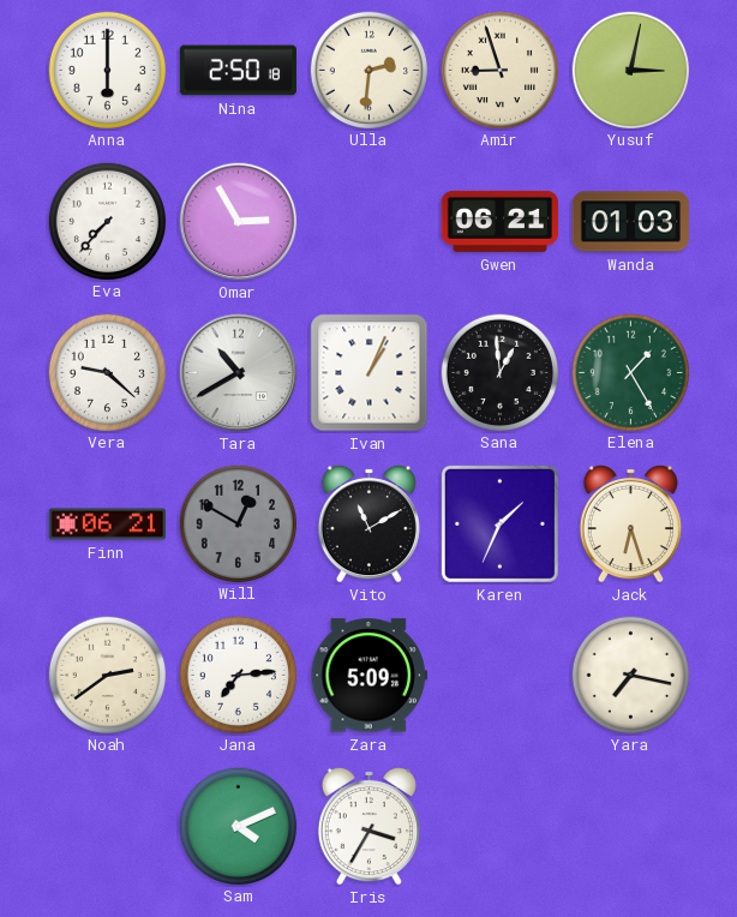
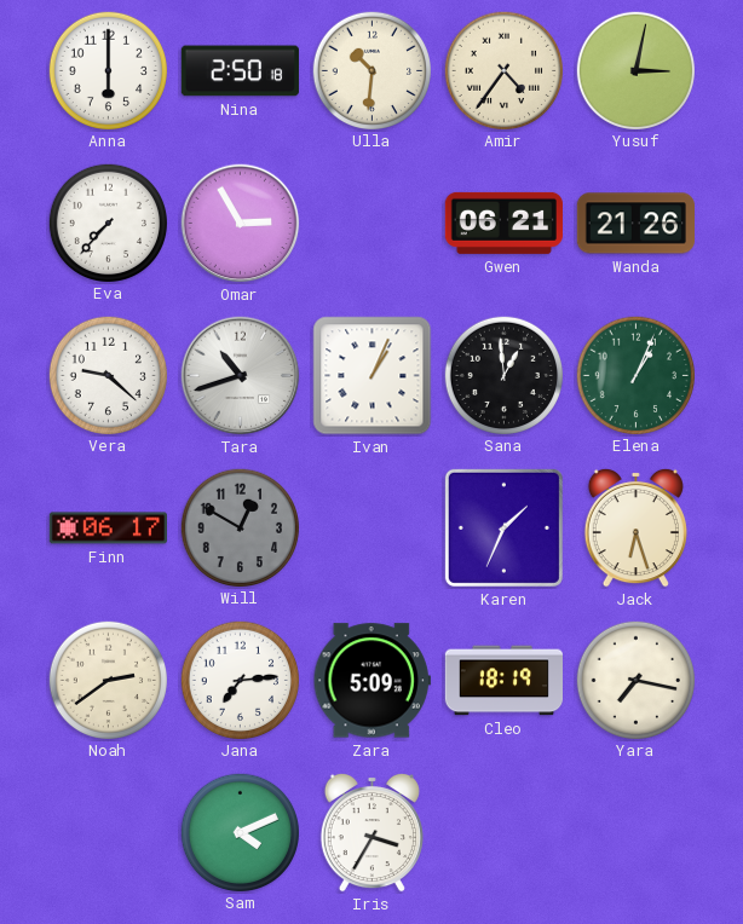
Ulla: 2:31 -> 10:31 (372, 70)
Amir: 8:57 -> 4:36 (503, 70)
Wanda: 01:03 -> 21:26 (635, 224)
Tara: 10:40 -> 10:42 (241, 376)
Elena: 1:25 -> 1:04 (635, 375)
Finn: 06:21 -> 06:17 (108, 529)
Vito: 11:10 -> none (368, 523)
Cleo: none -> 18:19 (503, 681)
